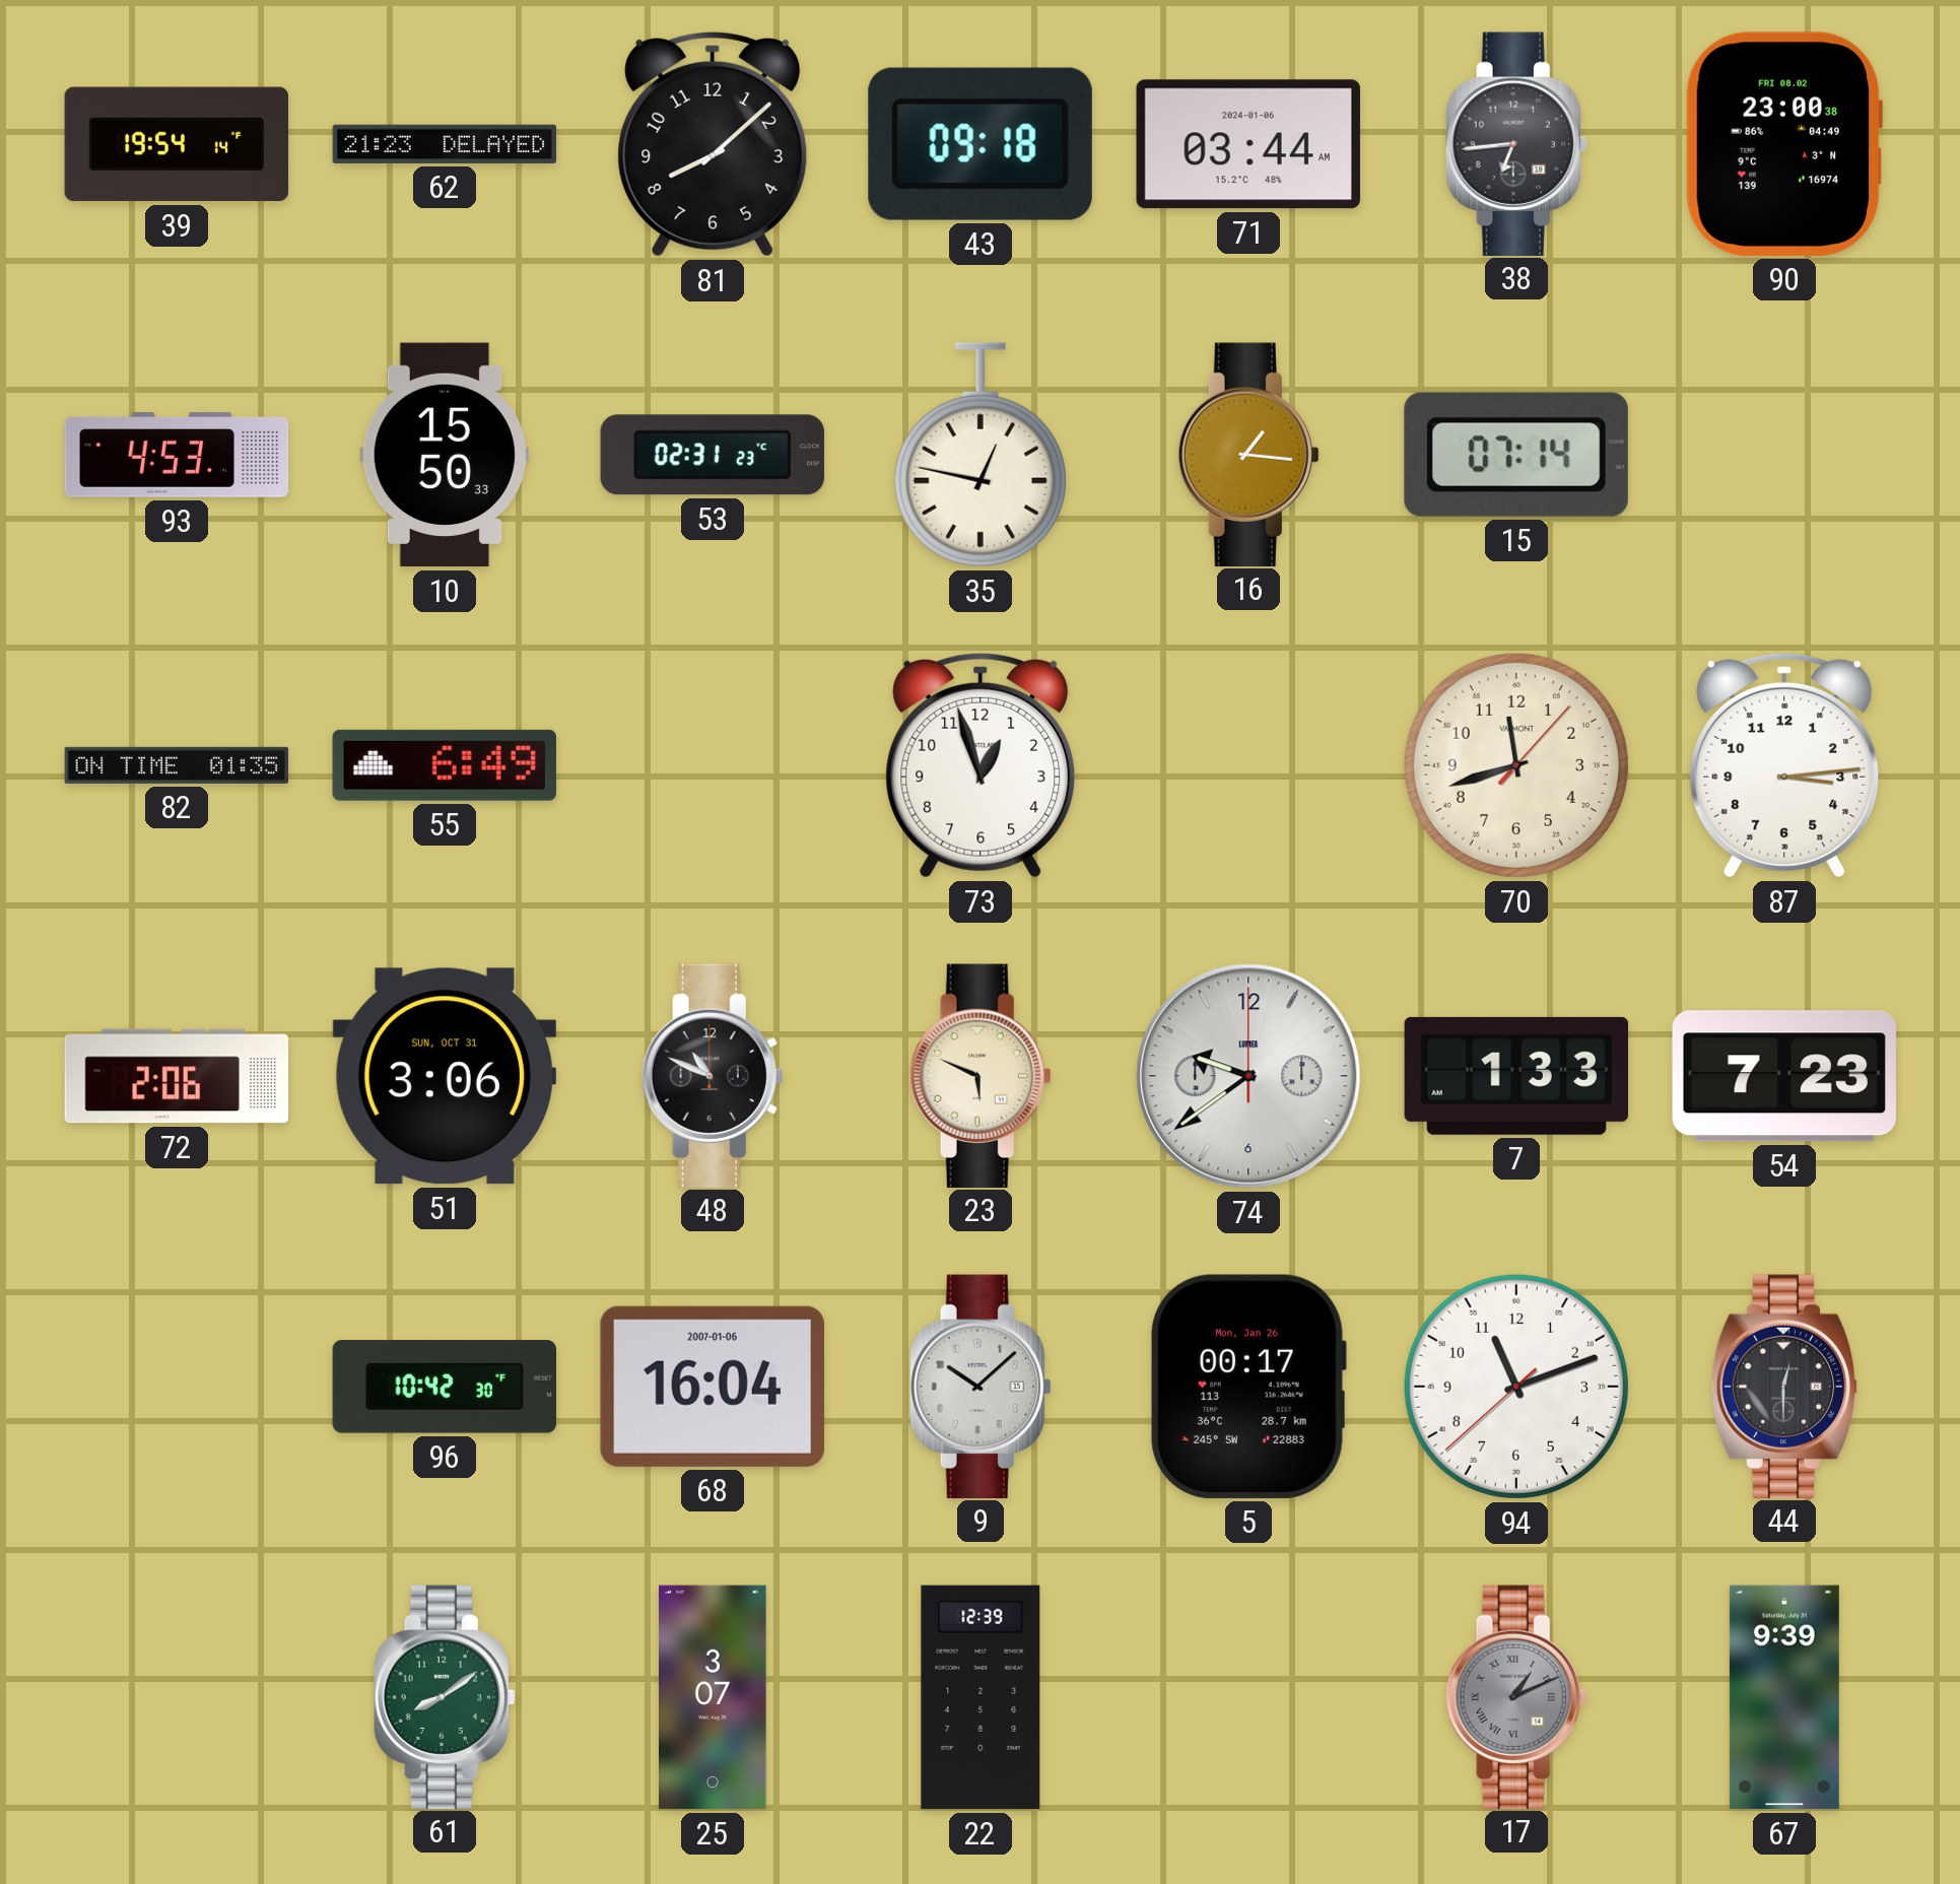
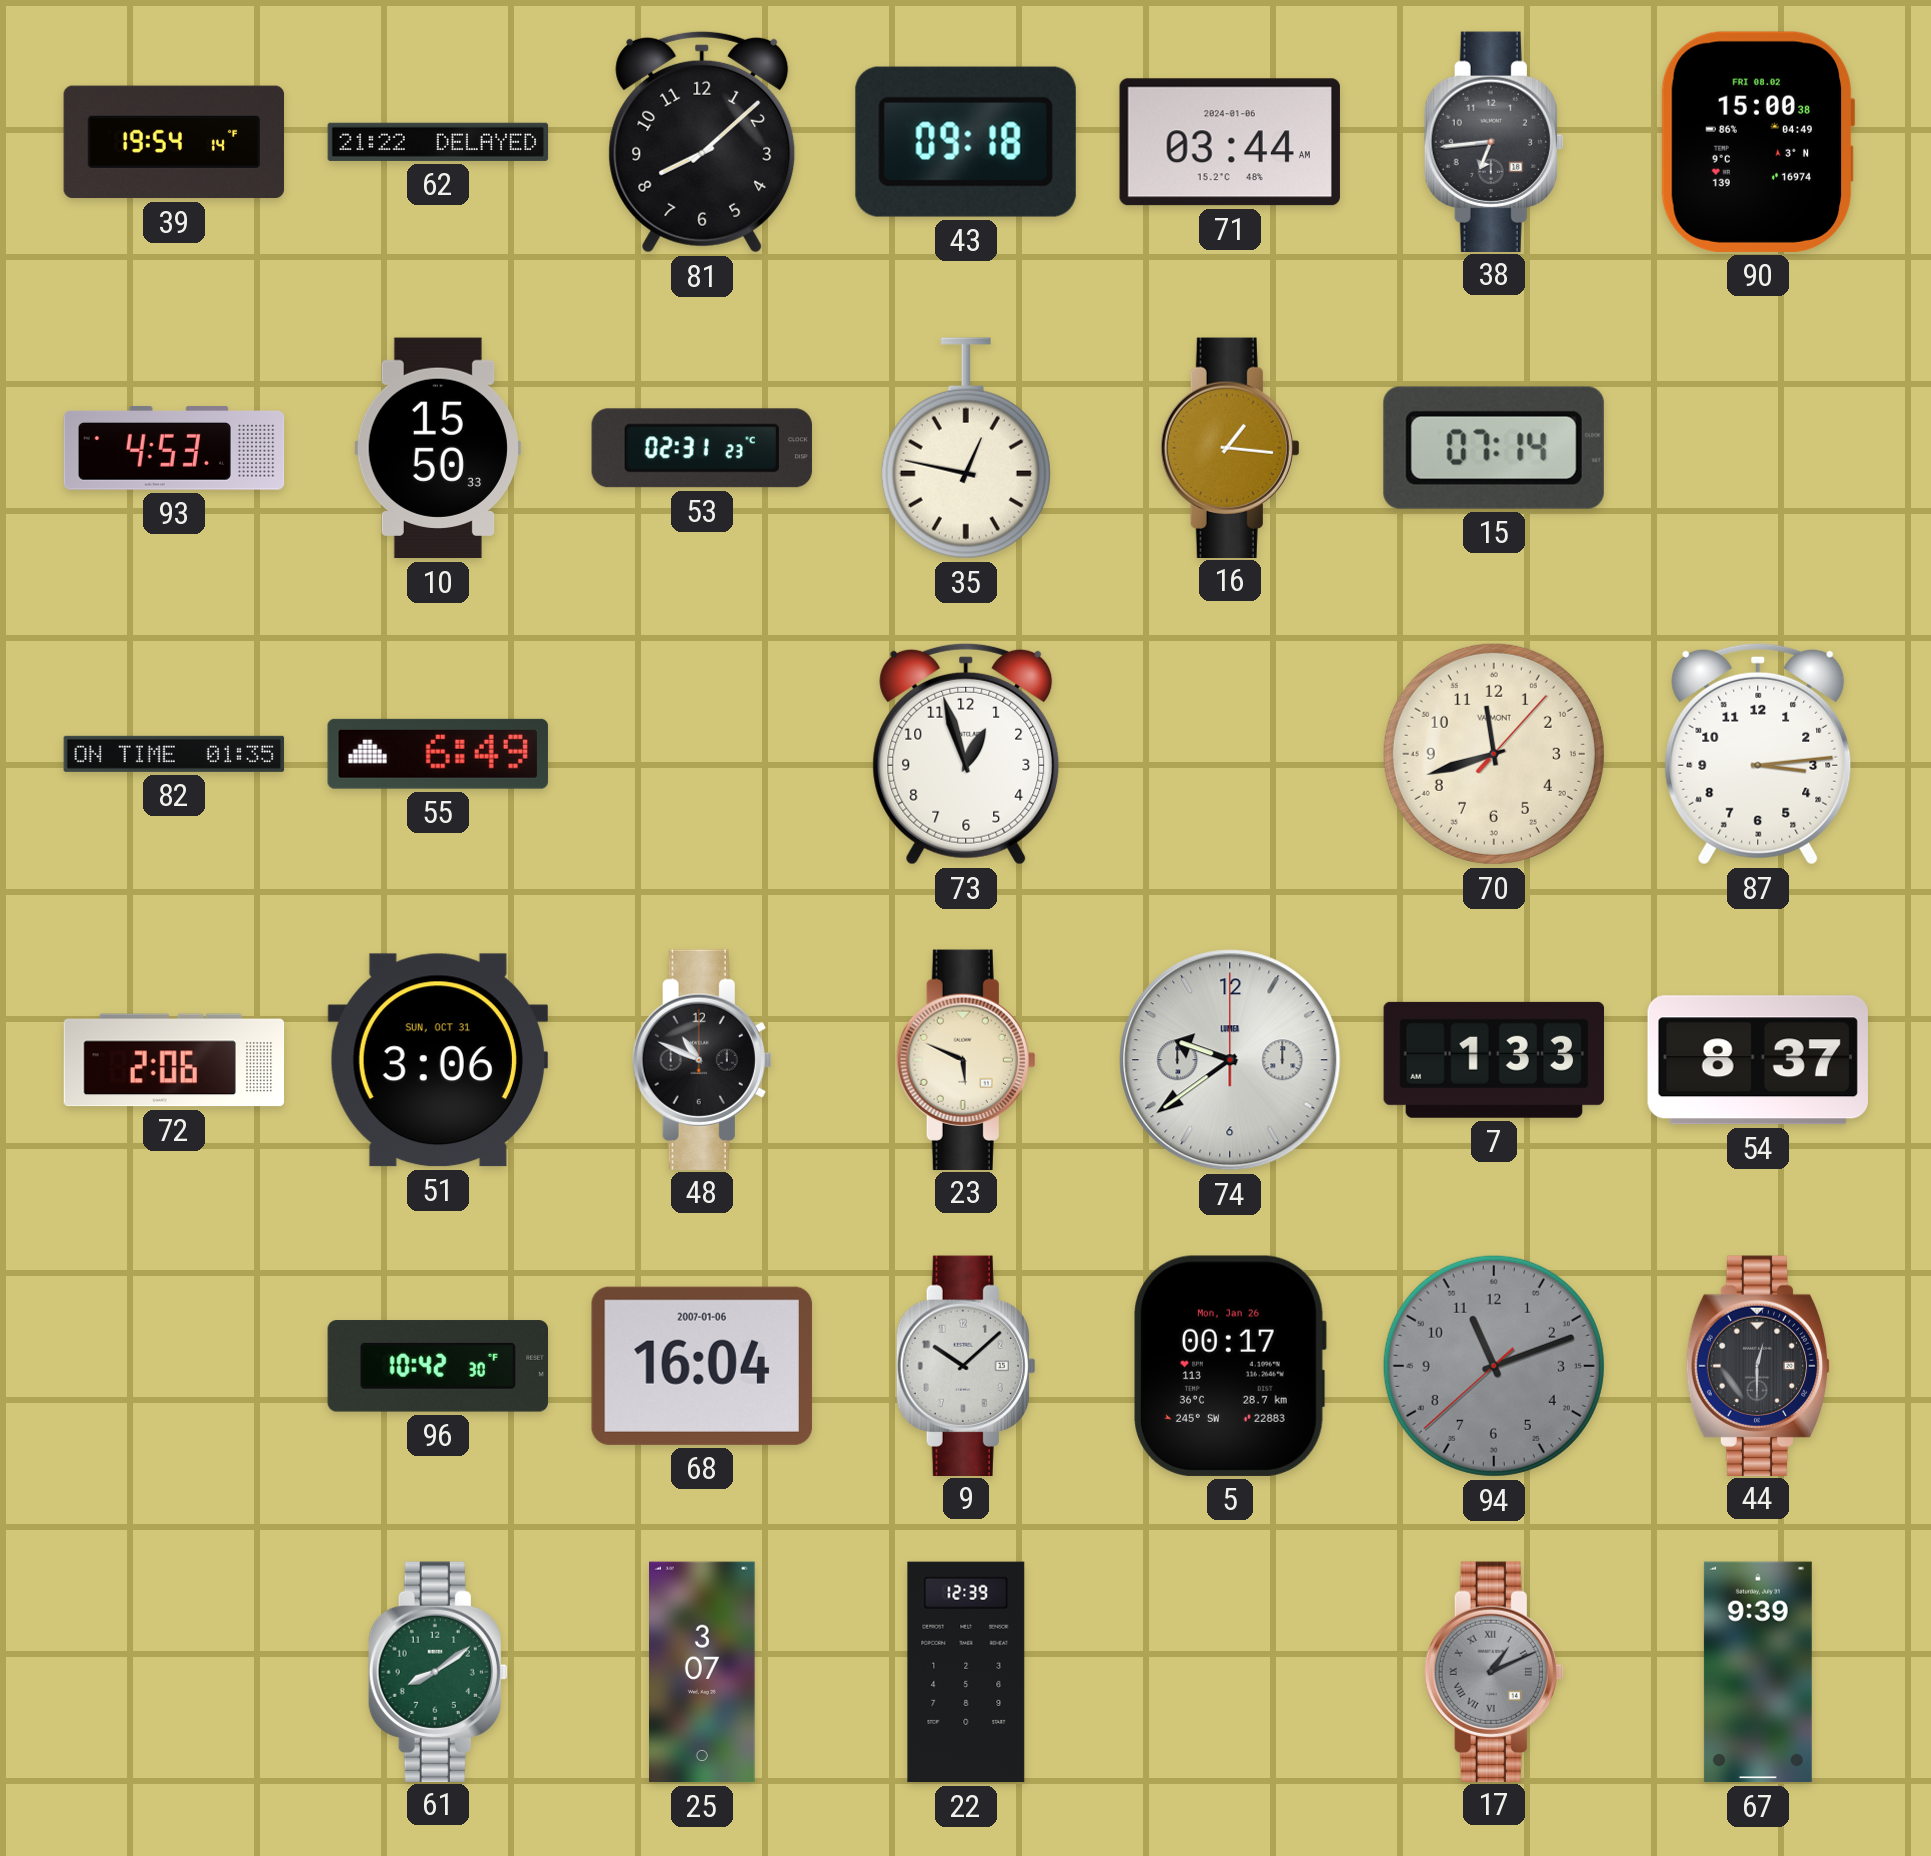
62: 21:23 -> 21:22 (438, 142)
90: 23:00 -> 15:00 (1758, 142)
54: 7:23 -> 8:37 (1758, 1060)
94 dial: white -> grey (1494, 1366)
